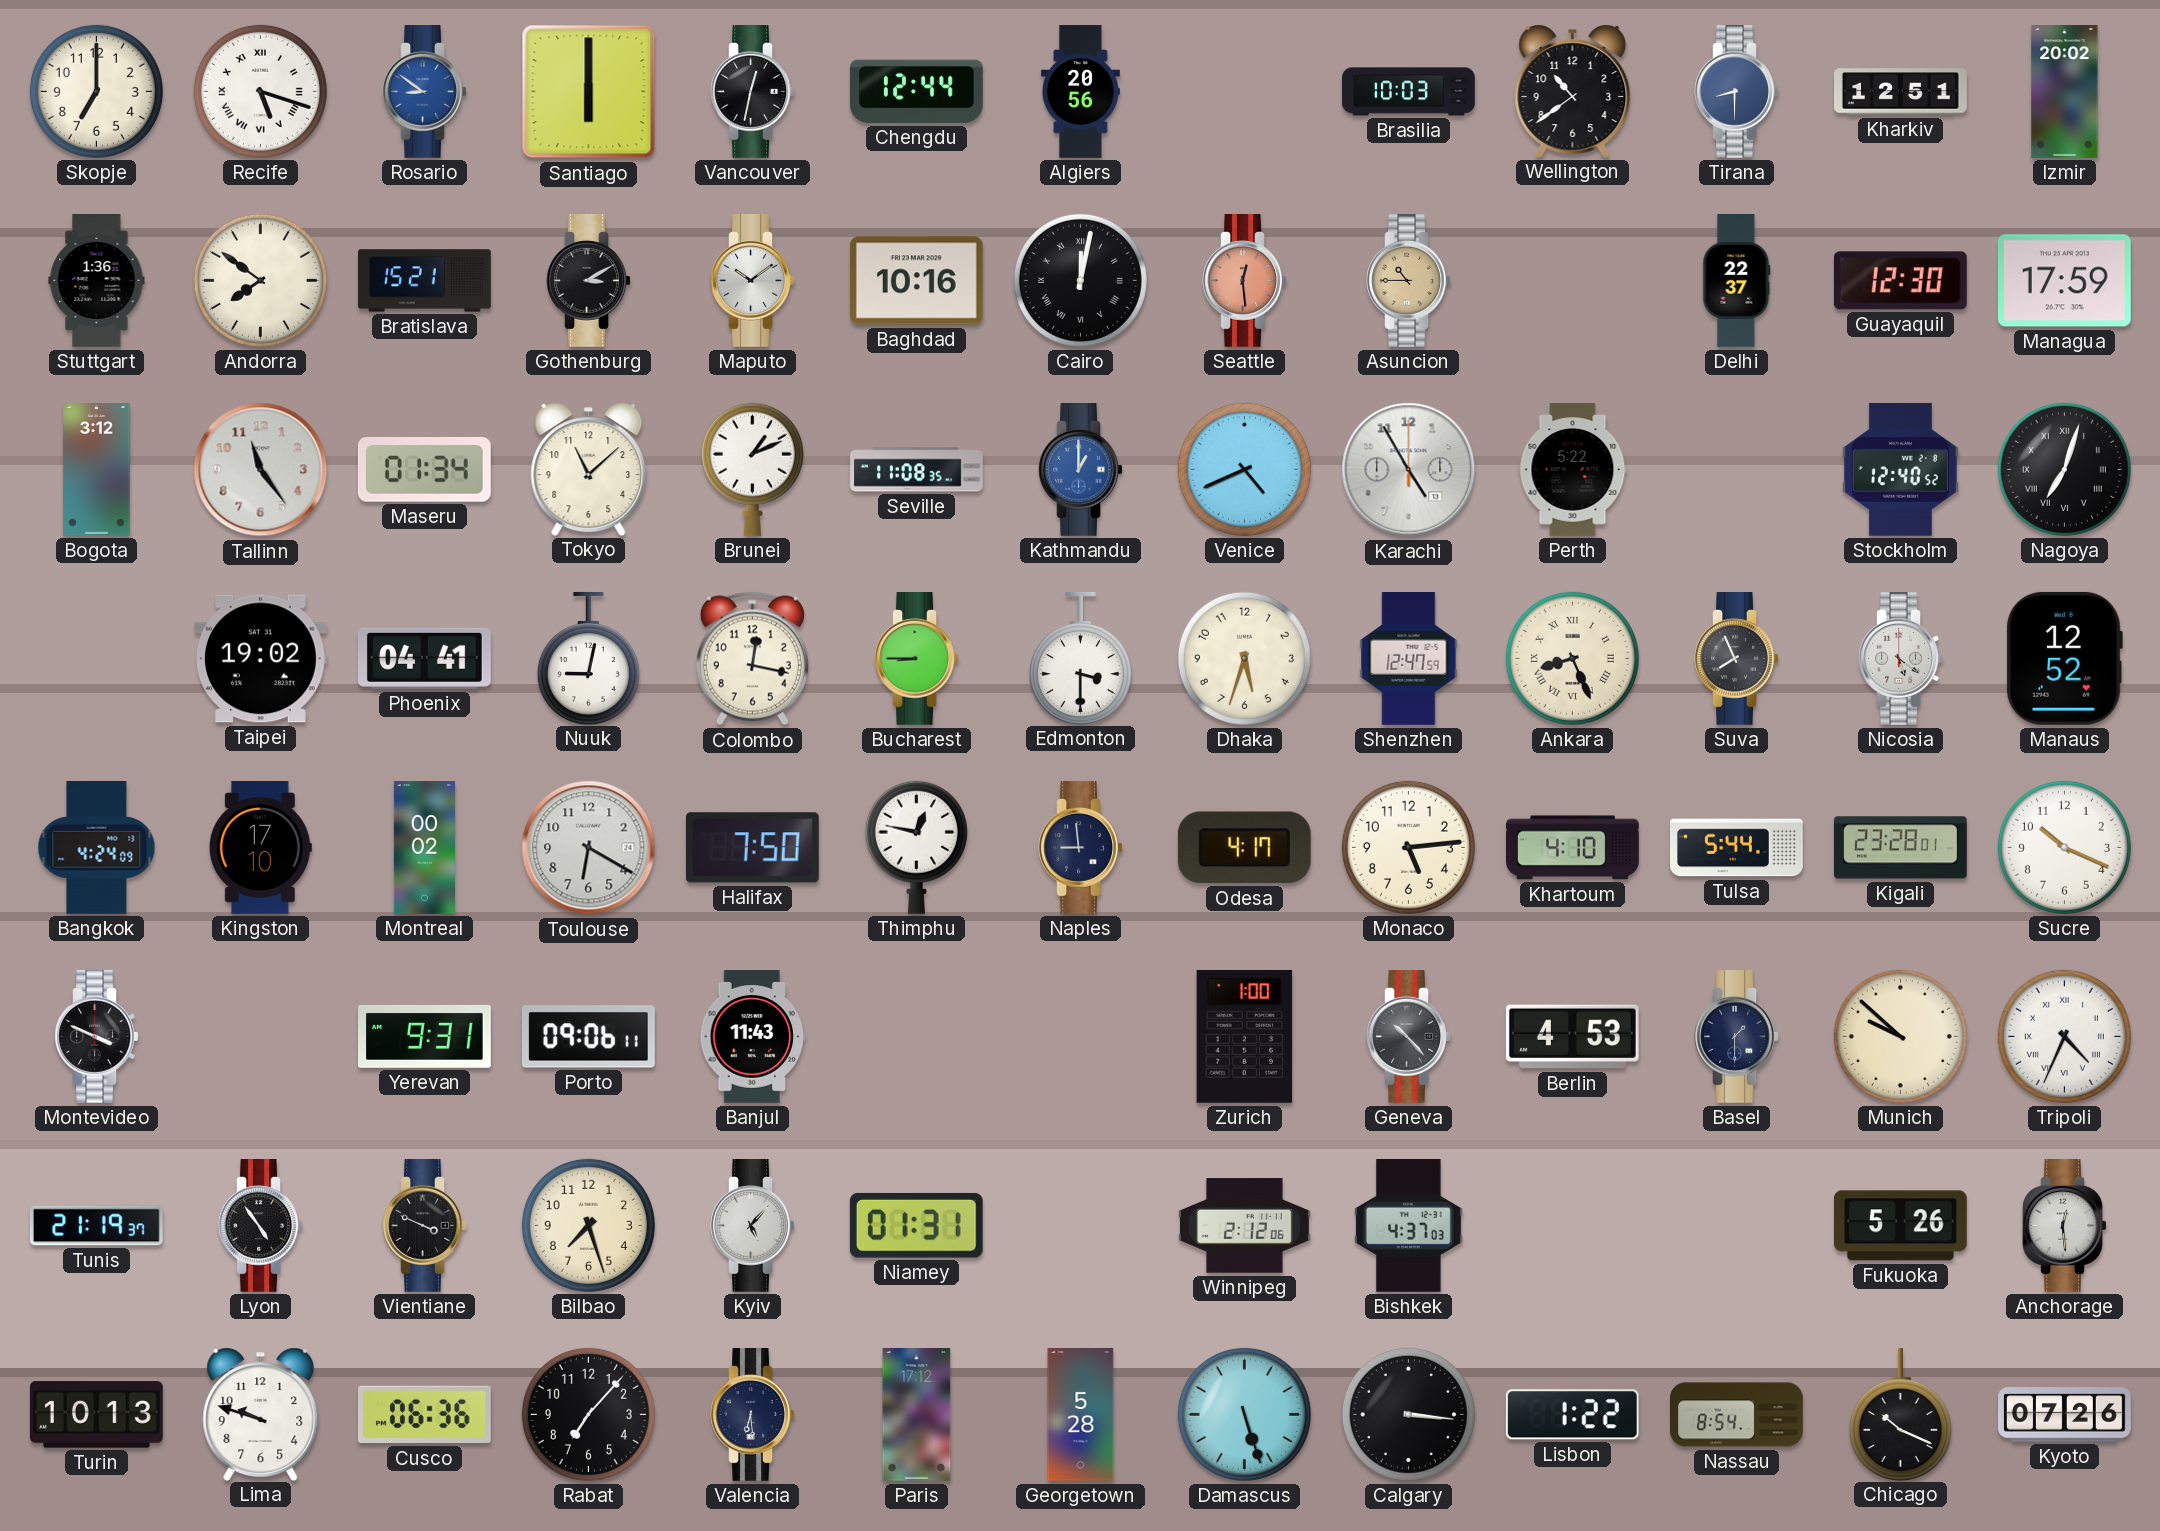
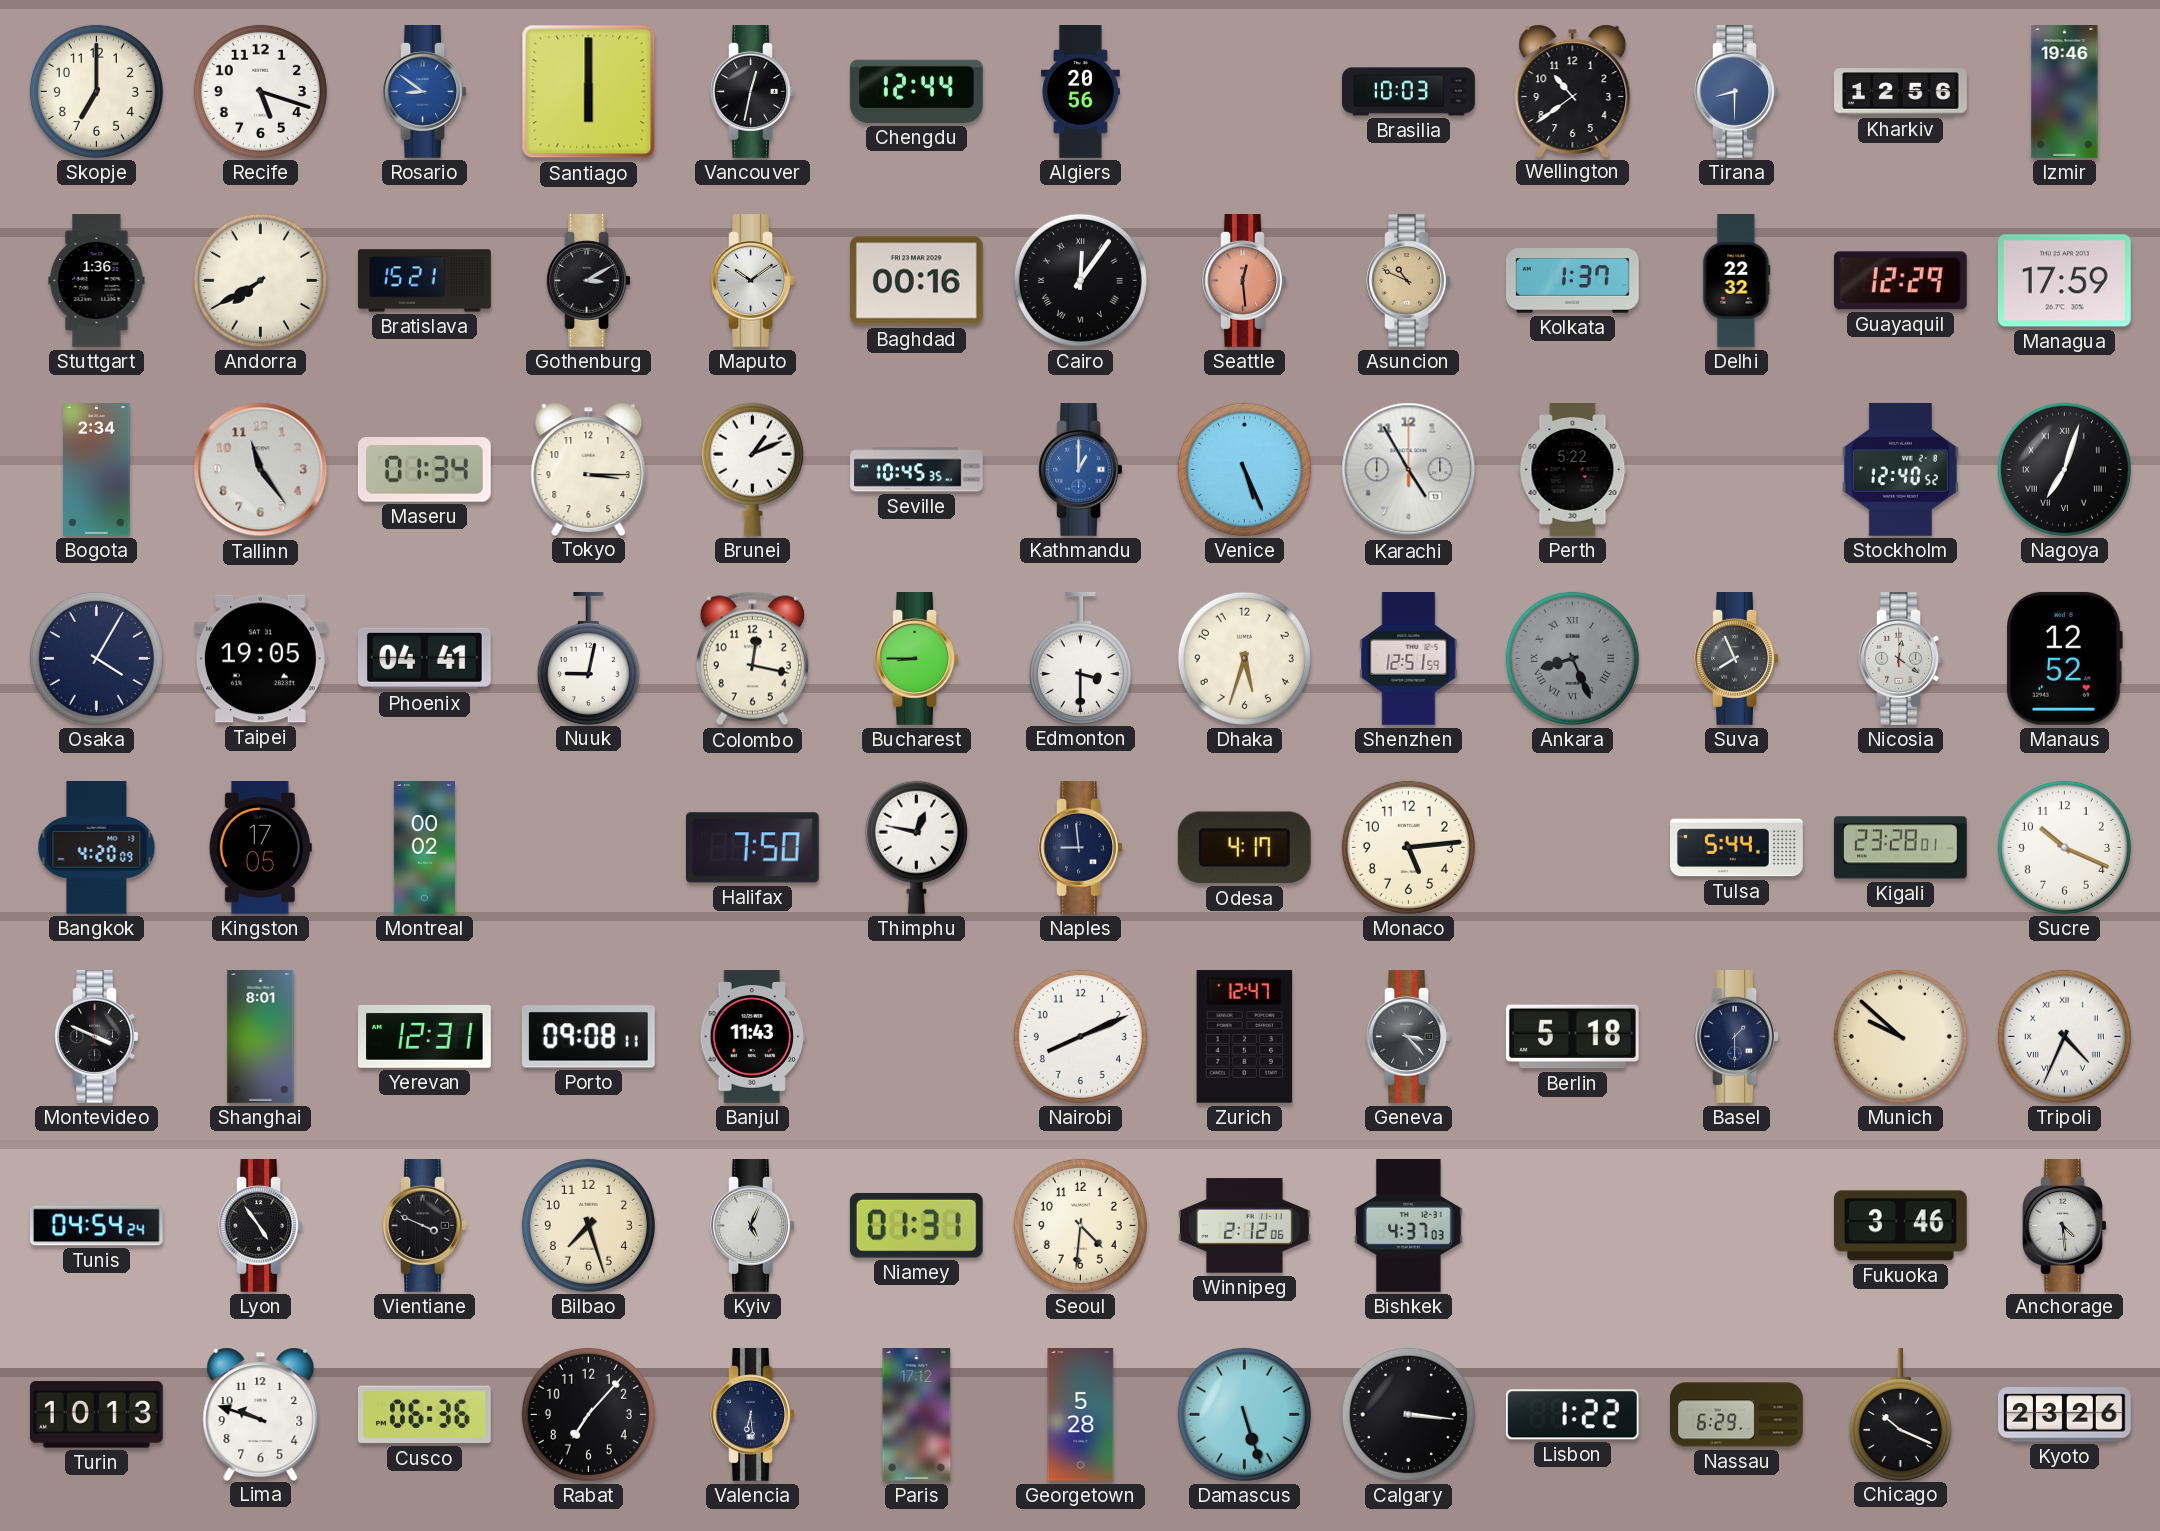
Recife numerals: Roman -> Arabic (260, 91)
Kharkiv: 12:51 -> 12:56 (1901, 92)
Izmir: 20:02 -> 19:46 (2065, 92)
Andorra: 7:51 -> 7:40 (260, 280)
Baghdad: 10:16 -> 00:16 (916, 281)
Cairo: 12:02 -> 12:06 (1080, 280)
Asuncion: 10:45 -> 10:49 (1409, 281)
Kolkata: none -> 1:37 (1573, 281)
Delhi: 22:37 -> 22:32 (1737, 281)
Guayaquil: 12:30 -> 12:29 (1900, 281)
Bogota: 3:12 -> 2:34 (97, 470)
Tokyo: 11:08 -> 3:15 (589, 469)
Seville: 11:08 -> 10:45 (917, 470)
Venice: 4:41 -> 5:26 (1244, 469)
Osaka: none -> 4:05 (96, 658)
Taipei: 19:02 -> 19:05 (260, 659)
Shenzhen: 12:47 -> 12:51 (1409, 659)
Ankara dial: cream -> grey (1572, 658)
Nicosia: 5:21 -> 12:21 (1901, 659)
Bangkok: 4:24 -> 4:20 (97, 848)
Kingston: 17:10 -> 17:05 (260, 848)
Toulouse: 6:20 -> none (589, 848)
Khartoum: 4:10 -> none (1573, 848)
Shanghai: none -> 8:01 (261, 1037)
Yerevan: 9:31 -> 12:31 (425, 1036)
Porto: 09:06 -> 09:08 (588, 1037)
Nairobi: none -> 8:11 (1080, 1036)
Zurich: 1:00 -> 12:47 (1245, 1036)
Geneva: 10:23 -> 3:23 (1409, 1037)
Berlin: 4:53 -> 5:18 (1572, 1037)
Tunis: 21:19 -> 04:54 (96, 1226)
Kyiv: 5:07 -> 5:04 (753, 1226)
Seoul: none -> 4:31 (1080, 1225)
Fukuoka: 5:26 -> 3:46 (1900, 1226)
Anchorage: 12:29 -> 4:29 (2065, 1226)
Nassau: 8:54 -> 6:29 (1737, 1415)
Kyoto: 07:26 -> 23:26 (2065, 1415)
